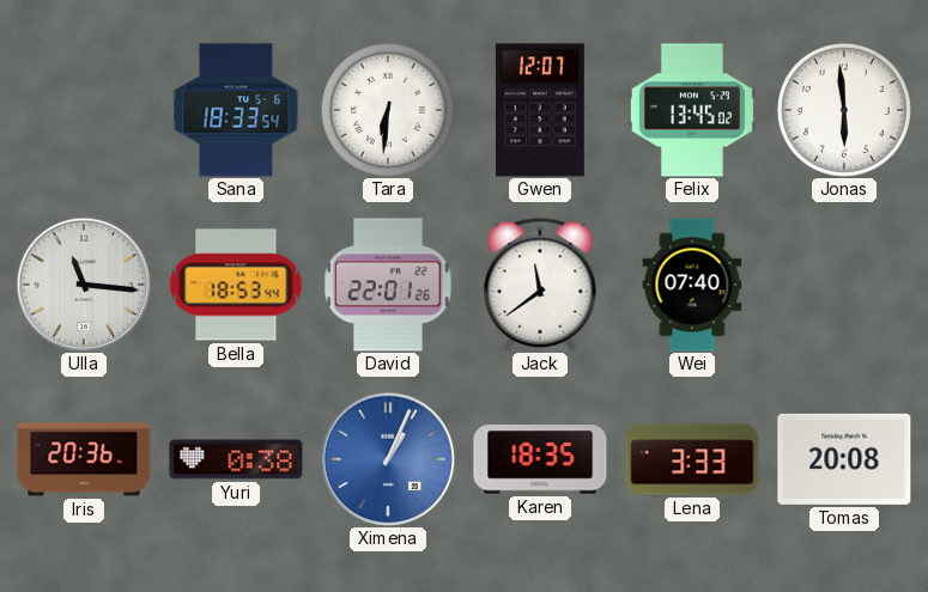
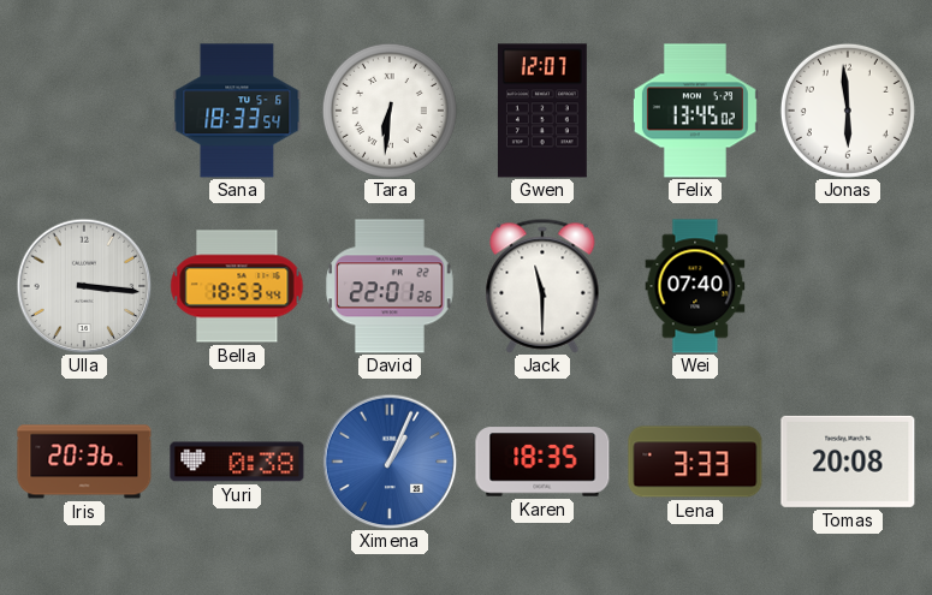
Ulla: 11:16 -> 3:16 (84, 286)
Jack: 11:39 -> 11:30 (542, 286)
